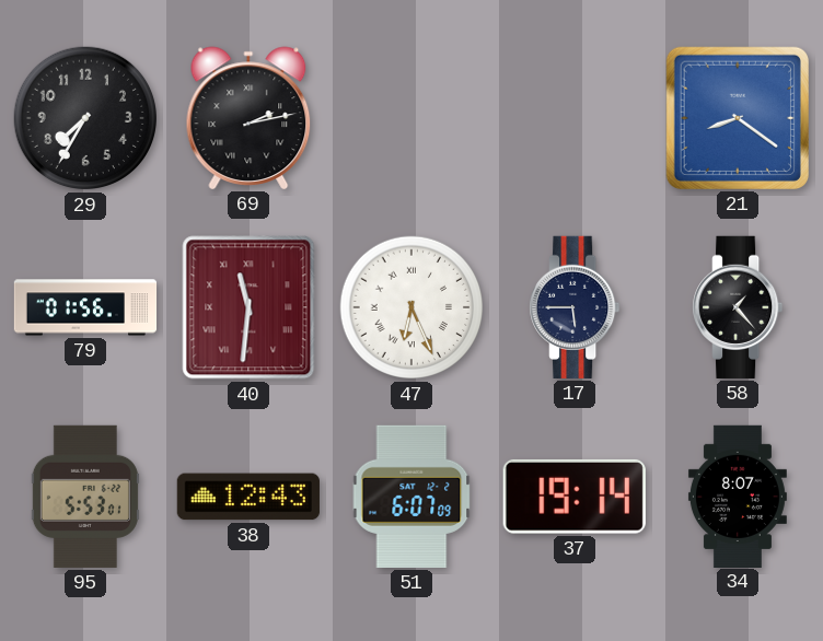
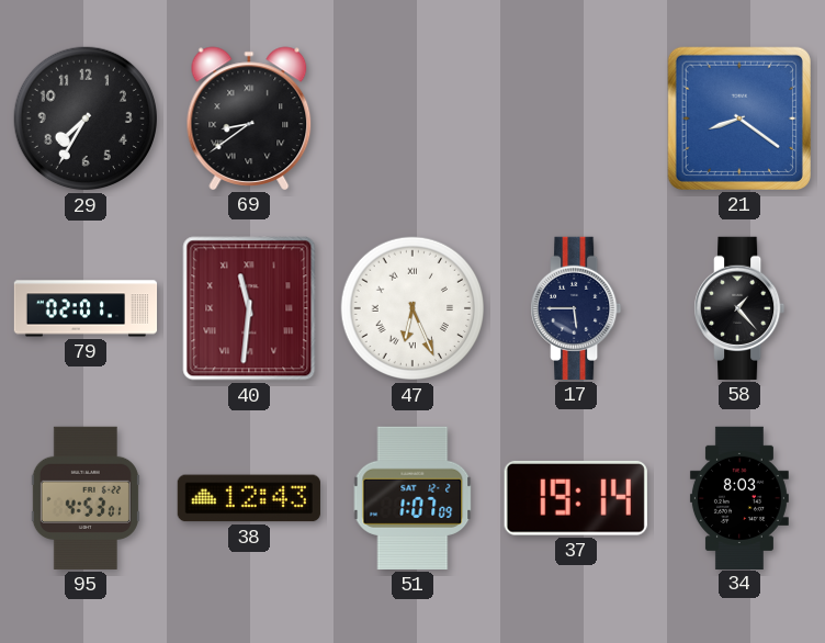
69: 2:13 -> 8:39 (249, 119)
79: 01:56 -> 02:01 (86, 308)
95: 5:53 -> 4:53 (86, 498)
51: 6:07 -> 1:07 (412, 498)
34: 8:07 -> 8:03 (739, 497)
